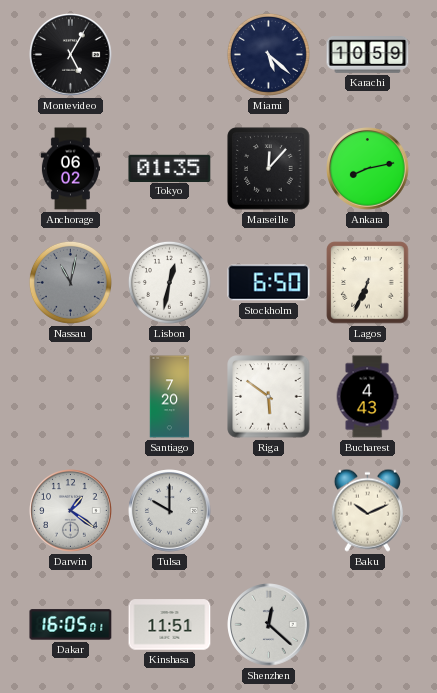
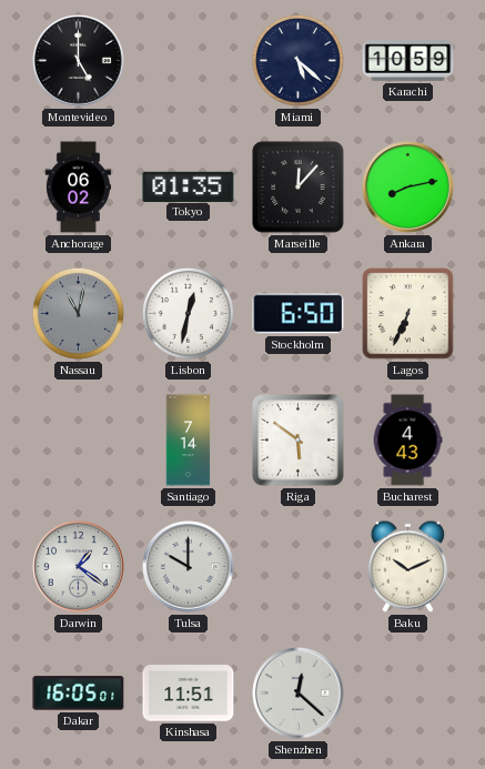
Montevideo: 5:05 -> 5:00 (79, 61)
Santiago: 7:20 -> 7:14 (189, 441)
